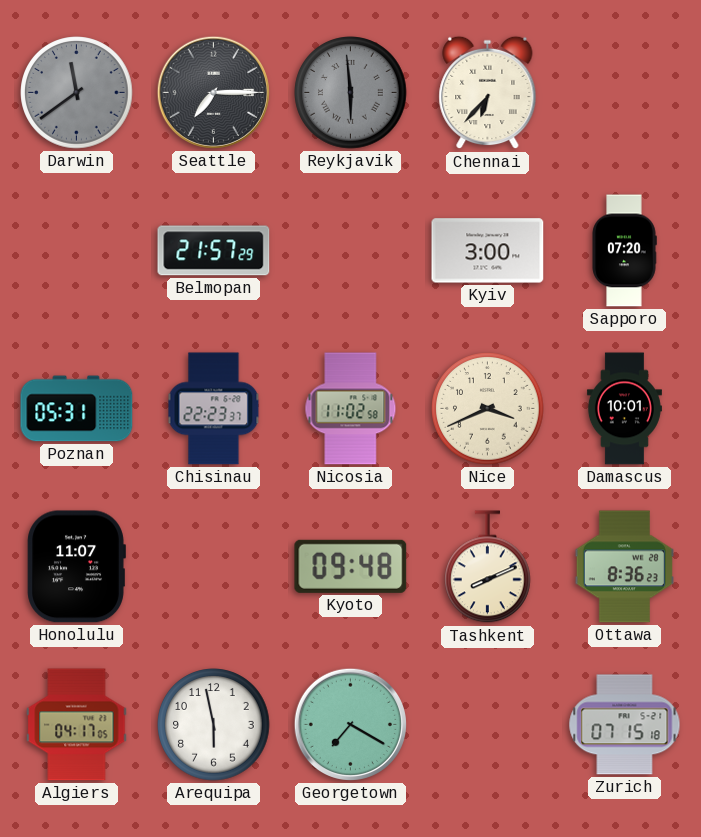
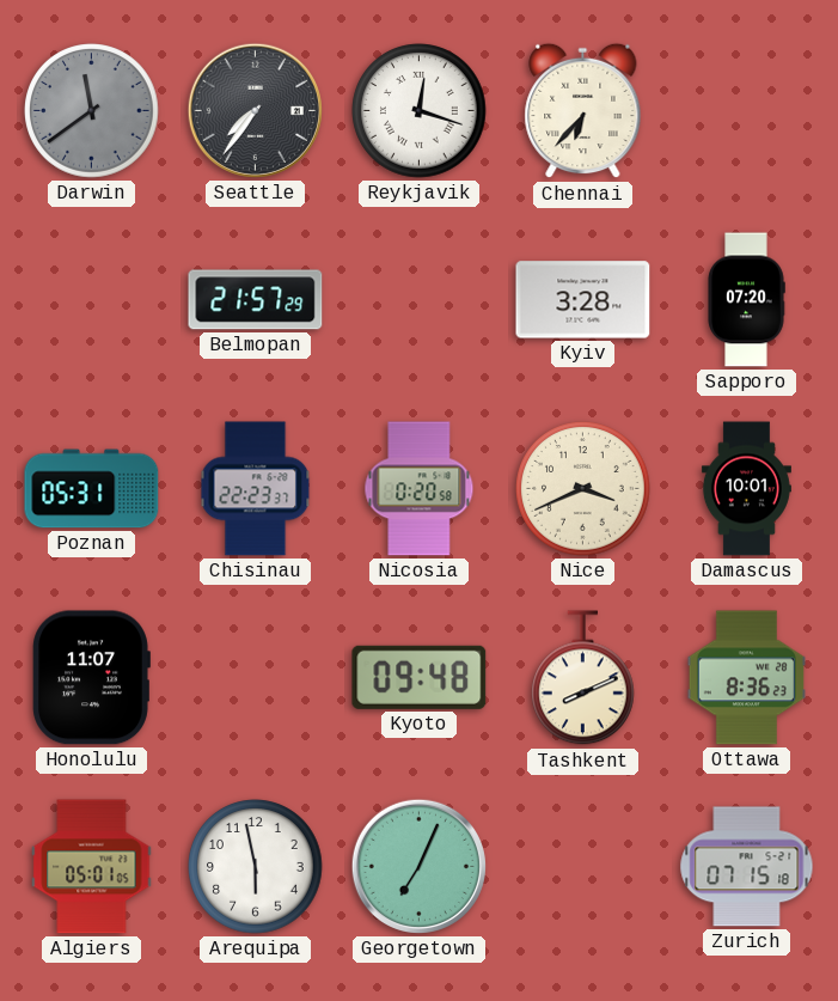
Seattle: 7:15 -> 7:36 (255, 110)
Reykjavik: 5:59 -> 12:18 (420, 111)
Reykjavik dial: grey -> white (420, 111)
Kyiv: 3:00 -> 3:28 (583, 300)
Nicosia: 11:02 -> 0:20 (420, 489)
Algiers: 04:17 -> 05:01 (92, 867)
Georgetown: 7:20 -> 7:04 (418, 866)
